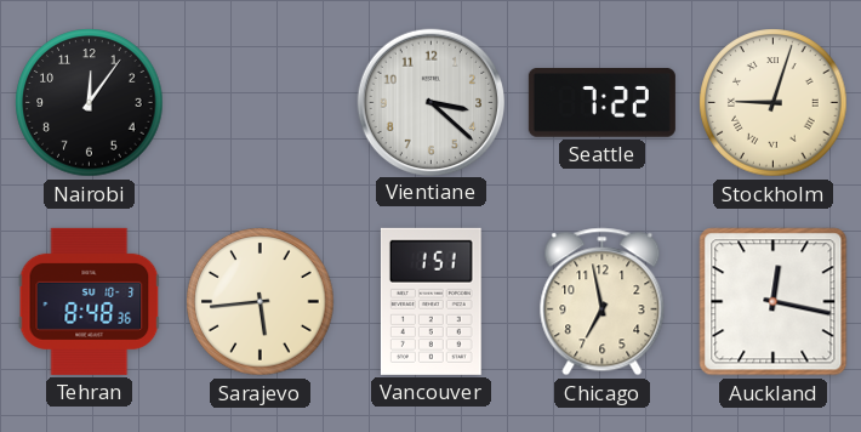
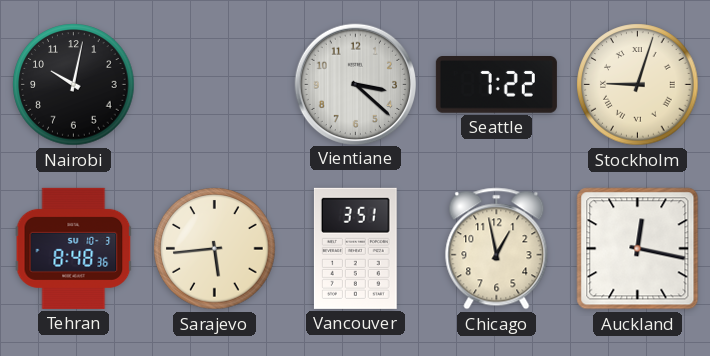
Nairobi: 12:06 -> 10:02 (74, 85)
Vancouver: 1:51 -> 3:51 (355, 248)
Chicago: 6:58 -> 12:58 (497, 249)
